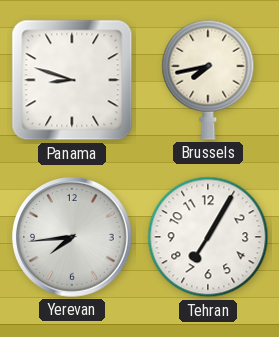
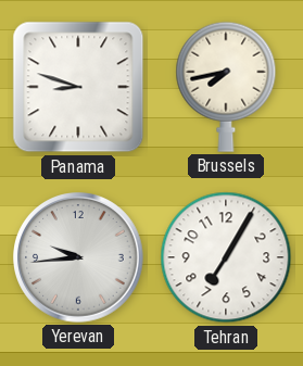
Yerevan: 7:44 -> 9:44 (78, 257)
